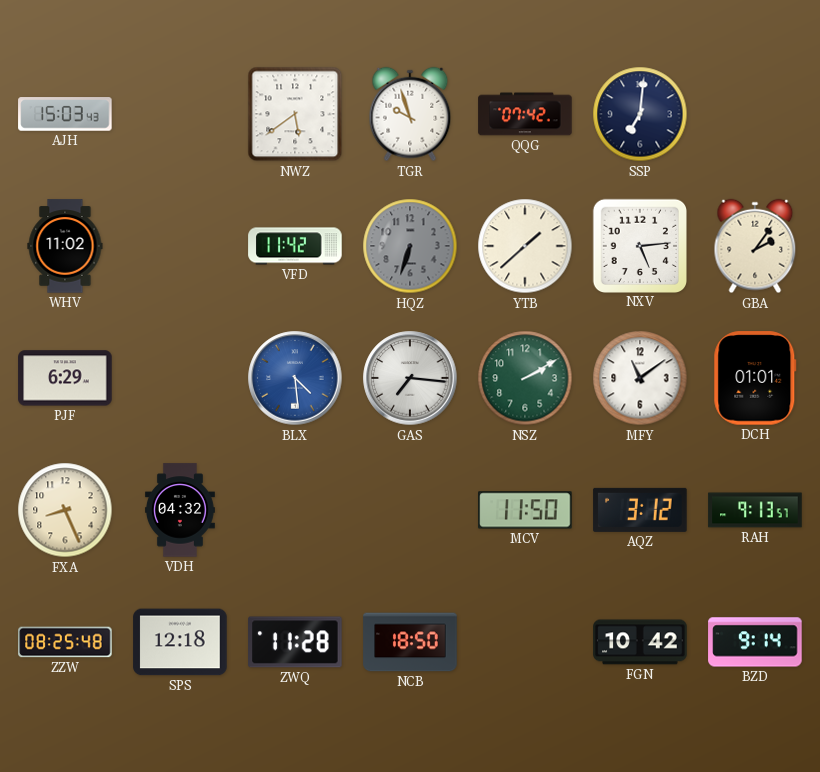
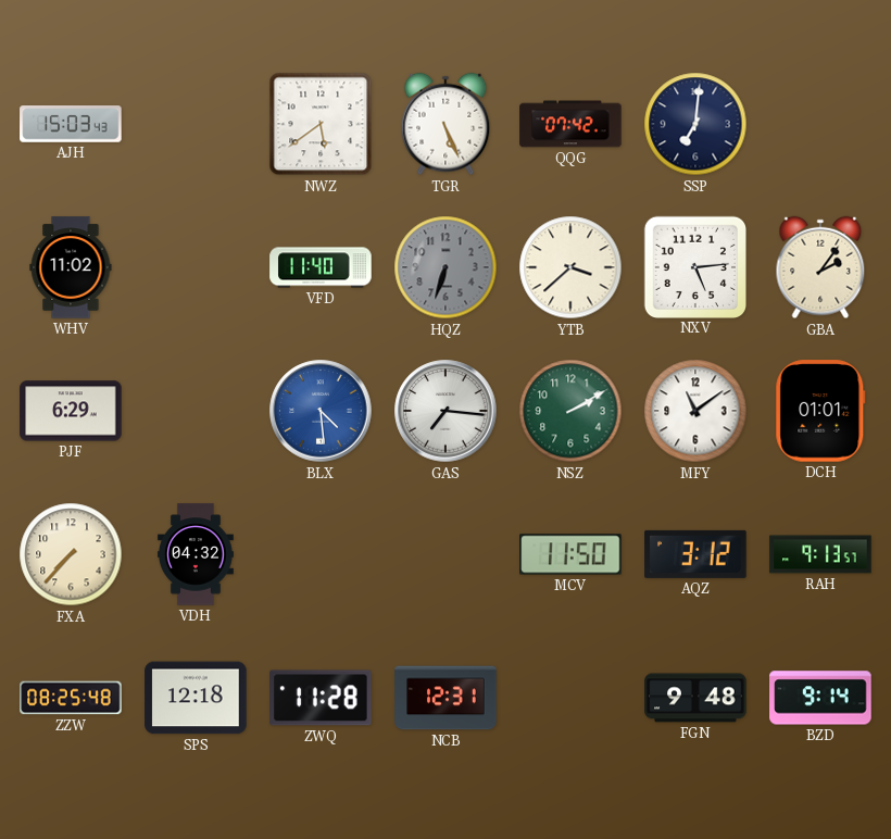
TGR: 9:57 -> 5:26 (446, 124)
VFD: 11:42 -> 11:40 (321, 267)
YTB: 1:38 -> 3:38 (570, 267)
FXA: 8:26 -> 7:37 (71, 554)
NCB: 18:50 -> 12:31 (446, 698)
FGN: 10:42 -> 9:48 (695, 698)
